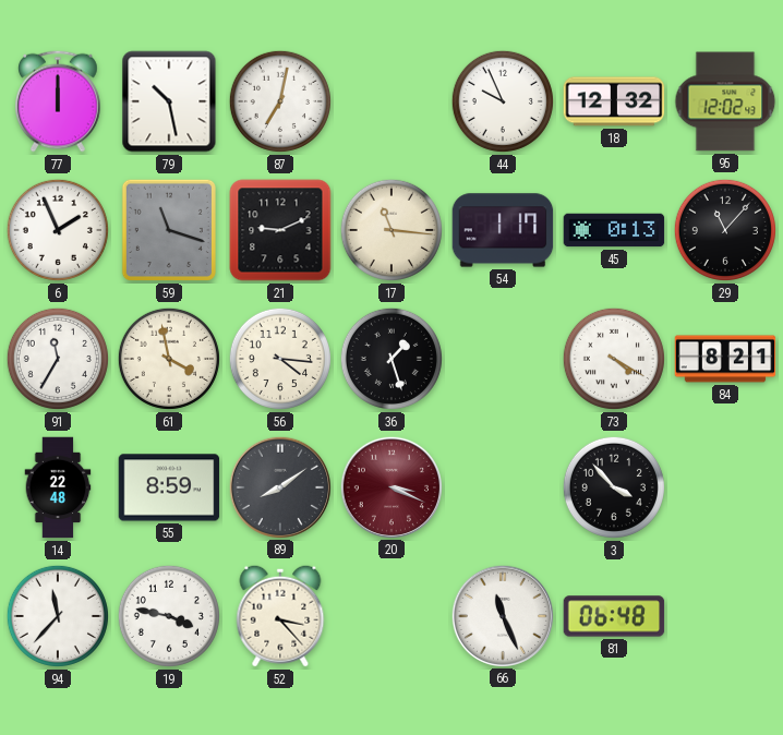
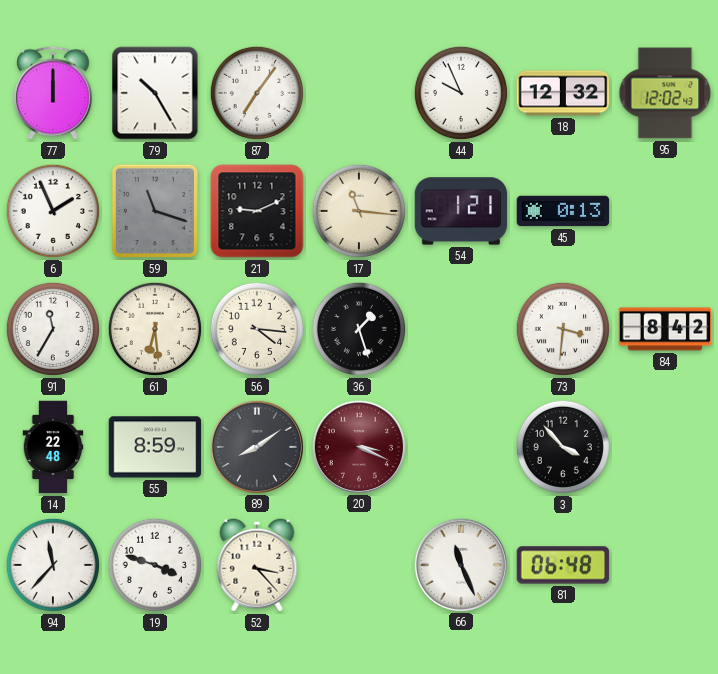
79: 10:28 -> 10:25 (155, 93)
87: 7:02 -> 7:06 (257, 93)
54: 1:17 -> 1:21 (461, 211)
29: 11:07 -> none (725, 230)
61: 3:58 -> 6:29 (155, 329)
73: 4:20 -> 3:31 (563, 329)
84: 8:21 -> 8:42 (665, 329)
19: 3:47 -> 3:48 (155, 565)
